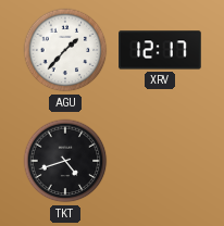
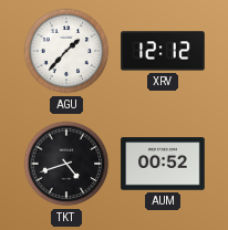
XRV: 12:17 -> 12:12 (163, 51)
AUM: none -> 00:52 (163, 164)
